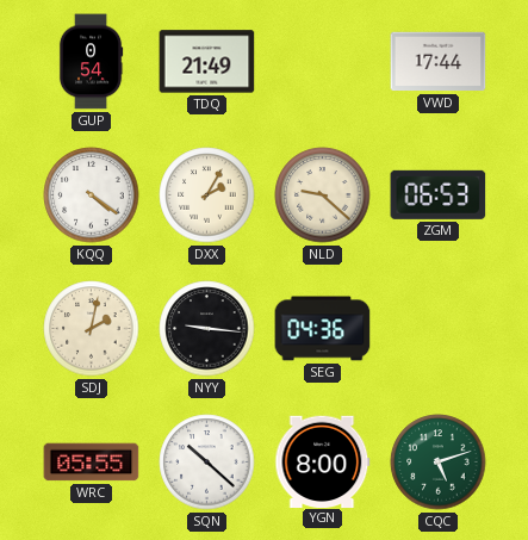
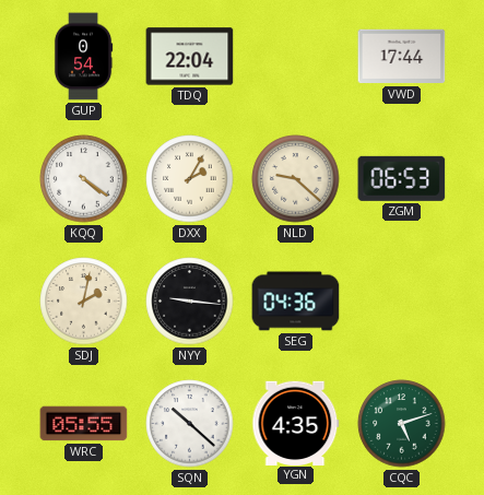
TDQ: 21:49 -> 22:04 (190, 57)
YGN: 8:00 -> 4:35 (296, 423)
